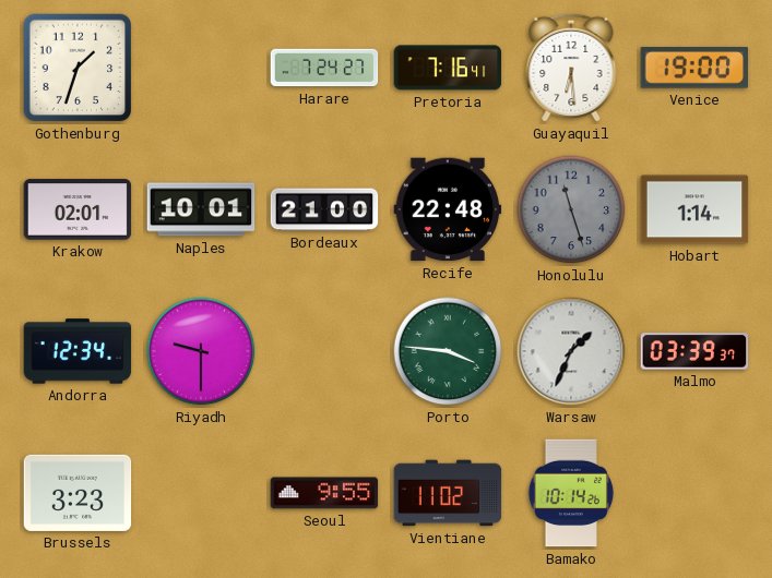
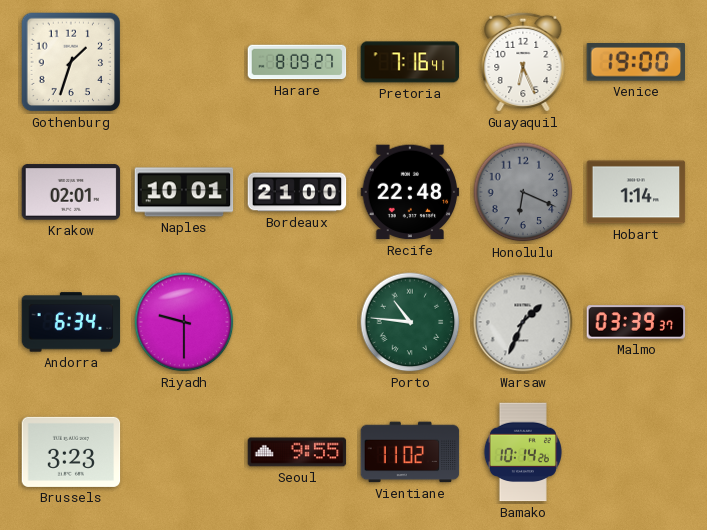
Harare: 7:24 -> 8:09 (297, 62)
Guayaquil: 6:29 -> 6:26 (523, 62)
Honolulu: 11:27 -> 6:19 (523, 192)
Andorra: 12:34 -> 6:34 (71, 322)
Porto: 3:46 -> 10:46 (410, 322)
